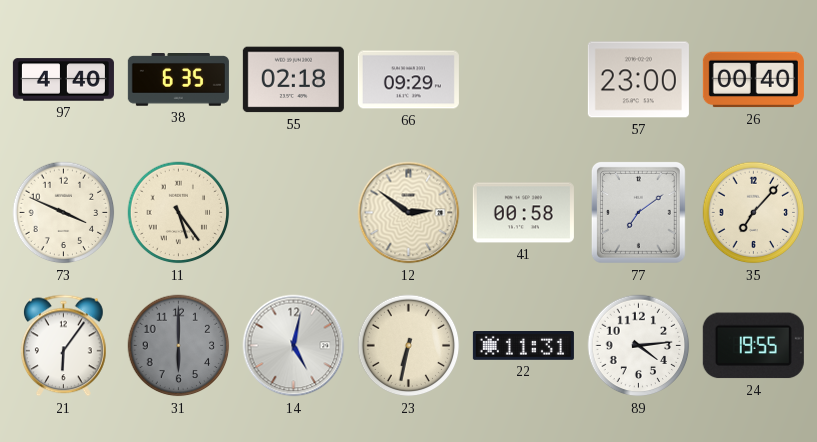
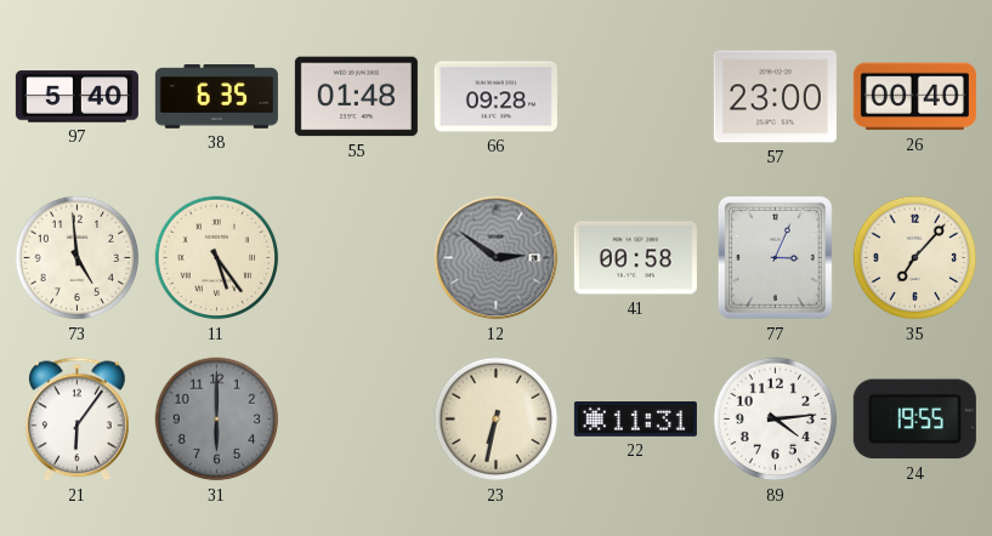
97: 4:40 -> 5:40 (76, 97)
55: 02:18 -> 01:48 (356, 97)
66: 09:29 -> 09:28 (495, 97)
73: 3:49 -> 4:59 (78, 258)
12 dial: cream -> grey (497, 258)
77: 7:09 -> 3:04 (775, 257)
14: 5:02 -> none (294, 346)
